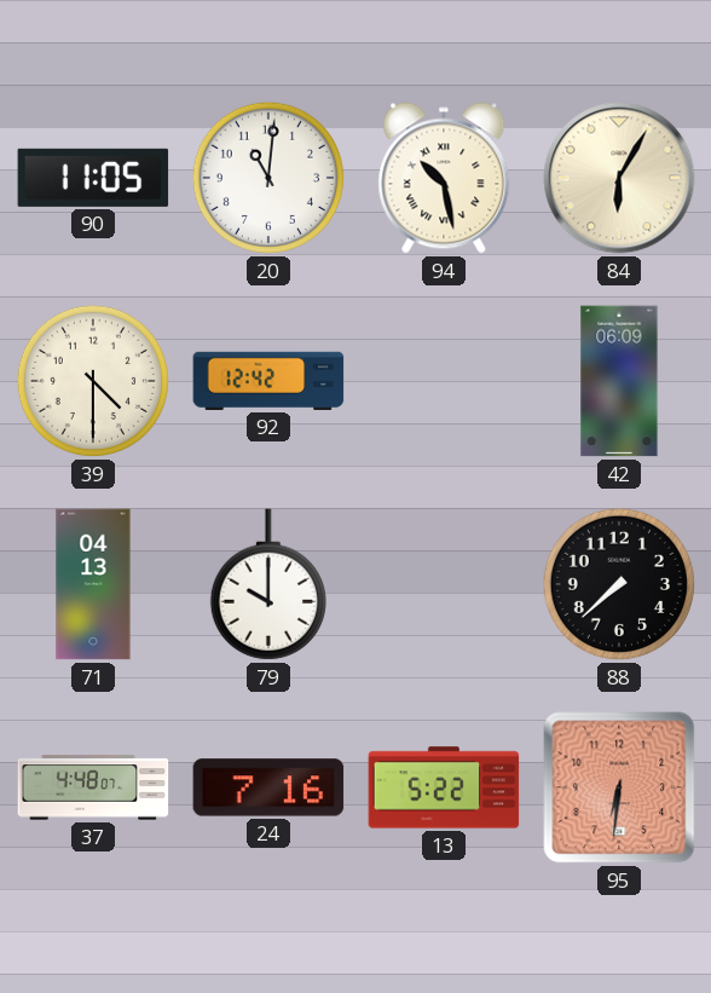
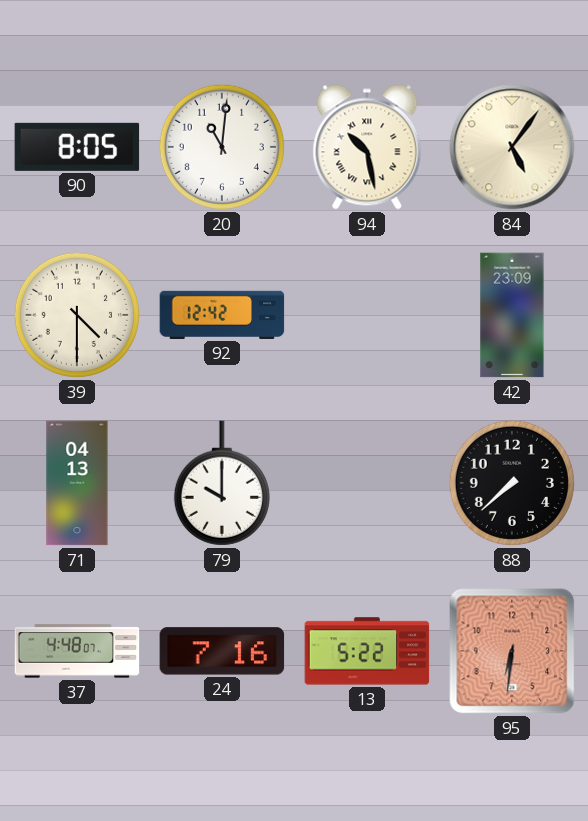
90: 11:05 -> 8:05 (77, 147)
84: 6:05 -> 5:06 (512, 147)
42: 06:09 -> 23:09 (512, 315)
